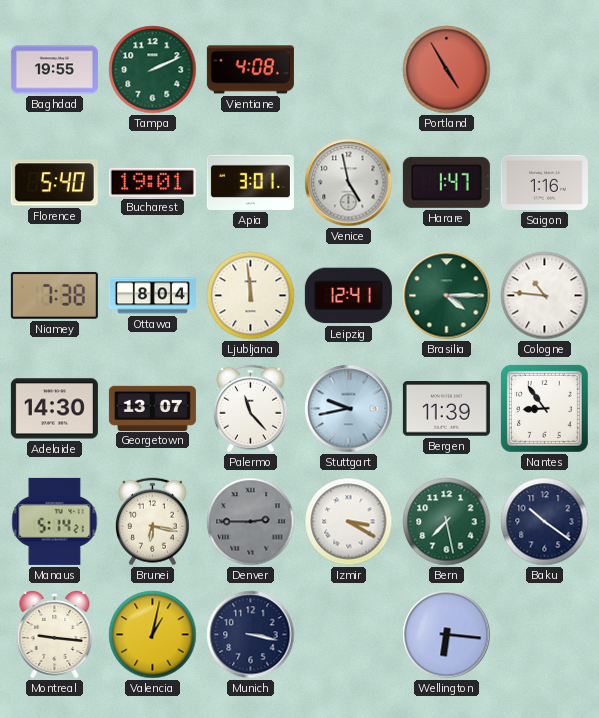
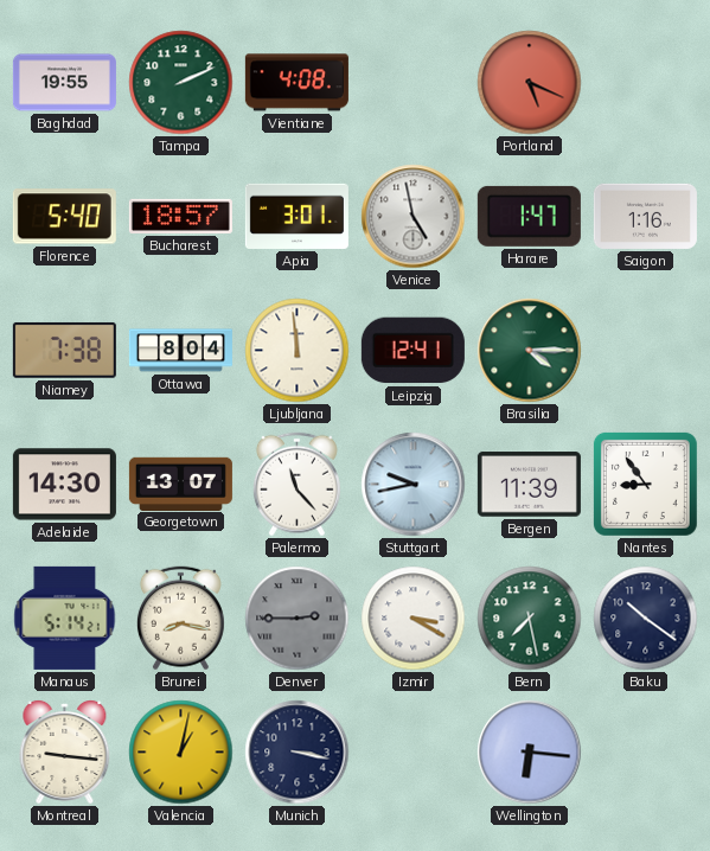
Portland: 4:55 -> 5:19 (530, 83)
Bucharest: 19:01 -> 18:57 (180, 216)
Cologne: 10:46 -> none (545, 296)
Brunei: 6:17 -> 8:17 (180, 619)
